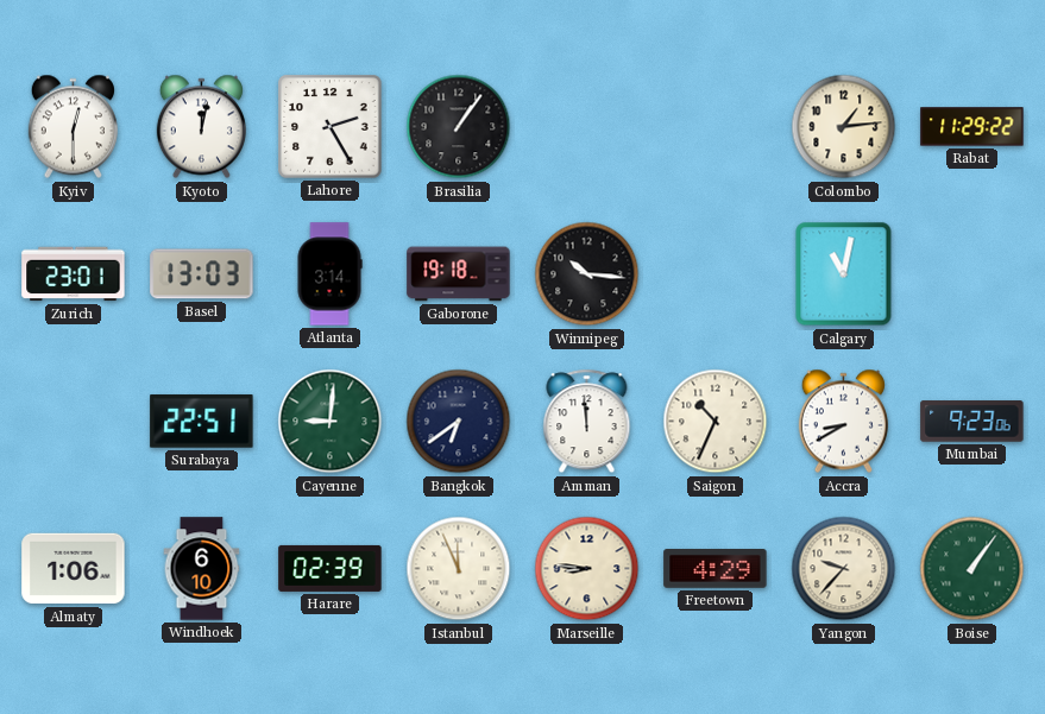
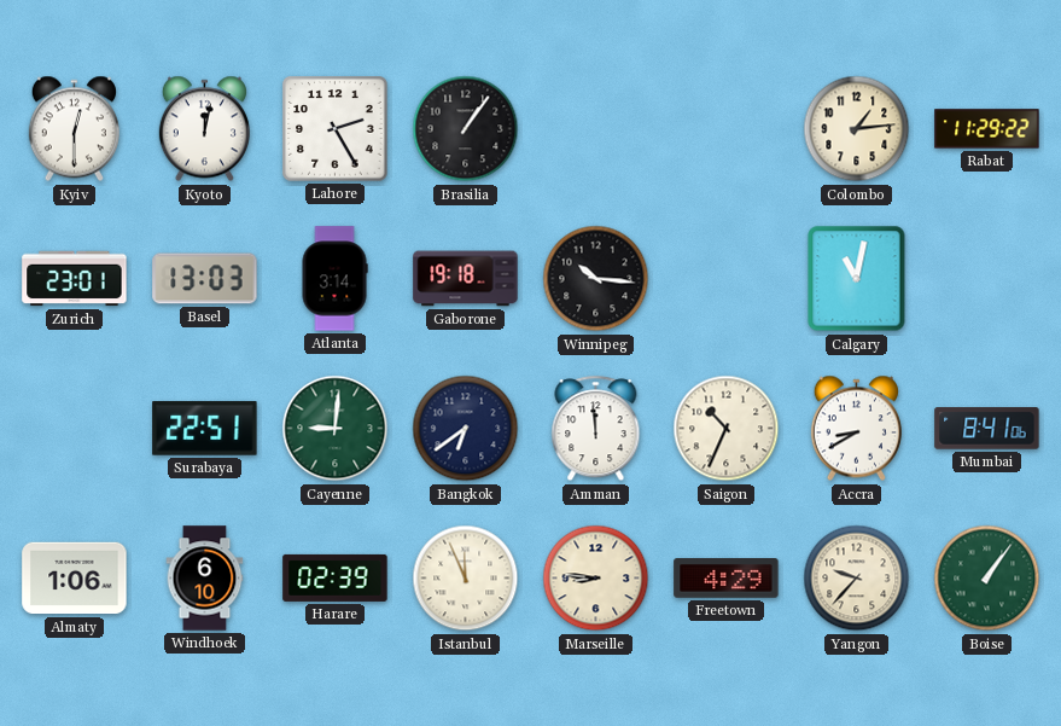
Mumbai: 9:23 -> 8:41 (987, 429)
